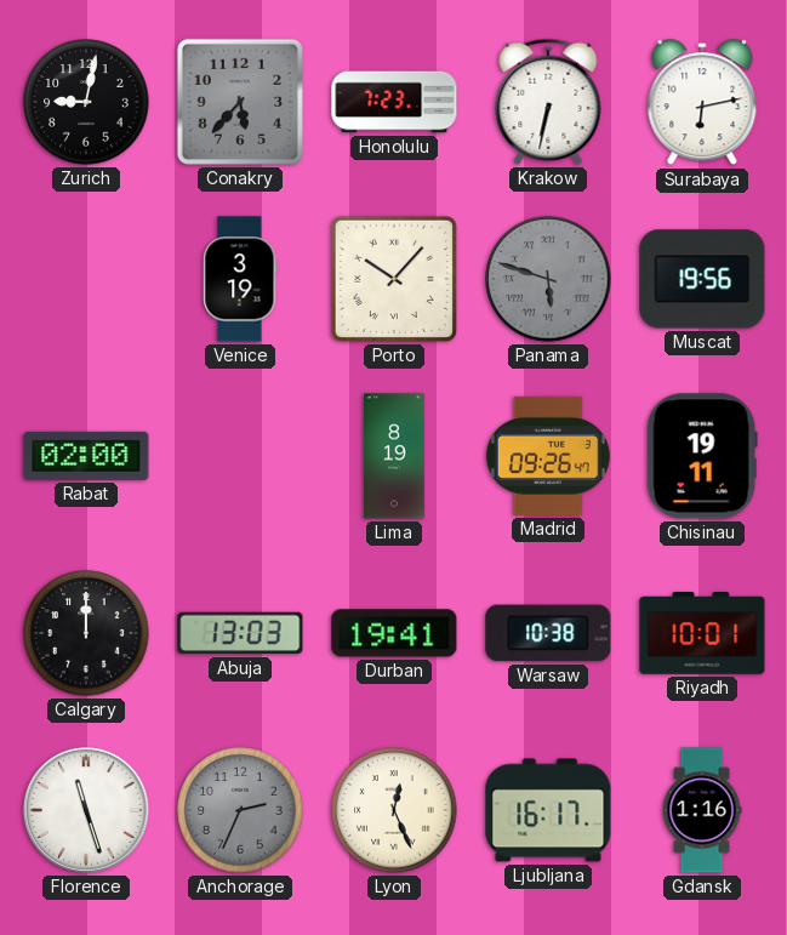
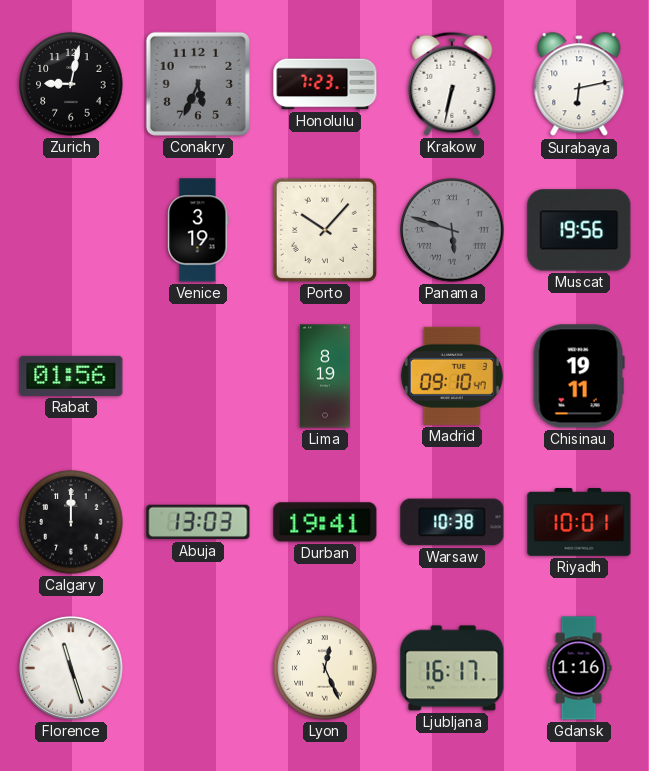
Conakry: 5:37 -> 5:34 (198, 84)
Rabat: 02:00 -> 01:56 (71, 376)
Madrid: 09:26 -> 09:10 (452, 376)
Anchorage: 2:34 -> none (240, 810)
